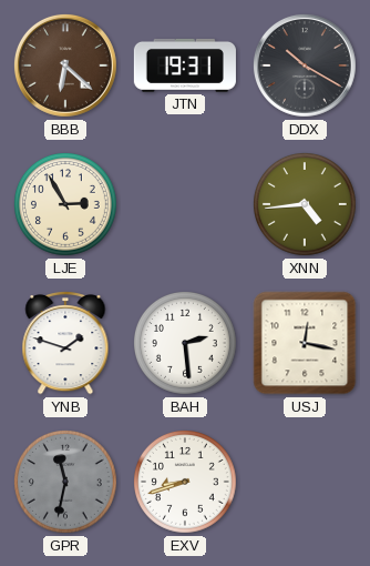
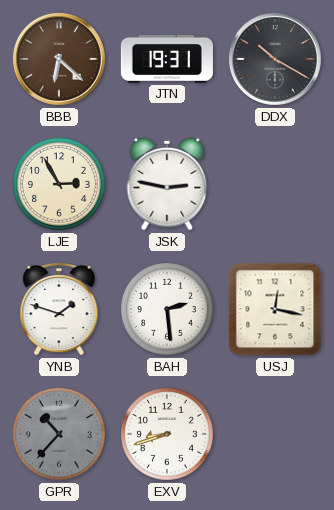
JSK: none -> 2:47 (167, 184)
XNN: 4:44 -> none (306, 205)
GPR: 11:32 -> 10:37 (60, 435)
